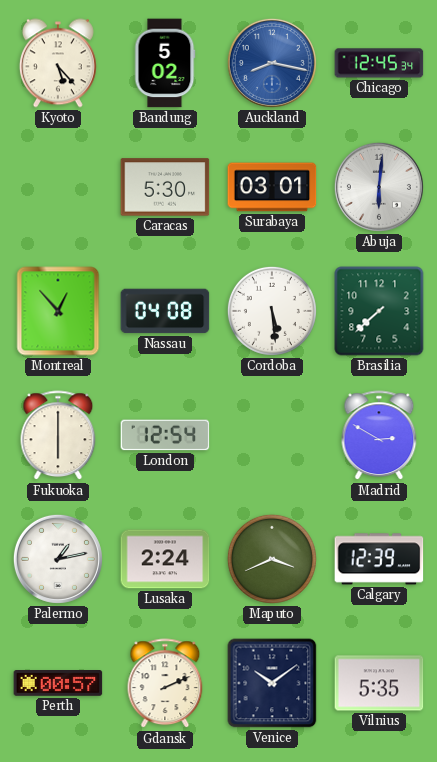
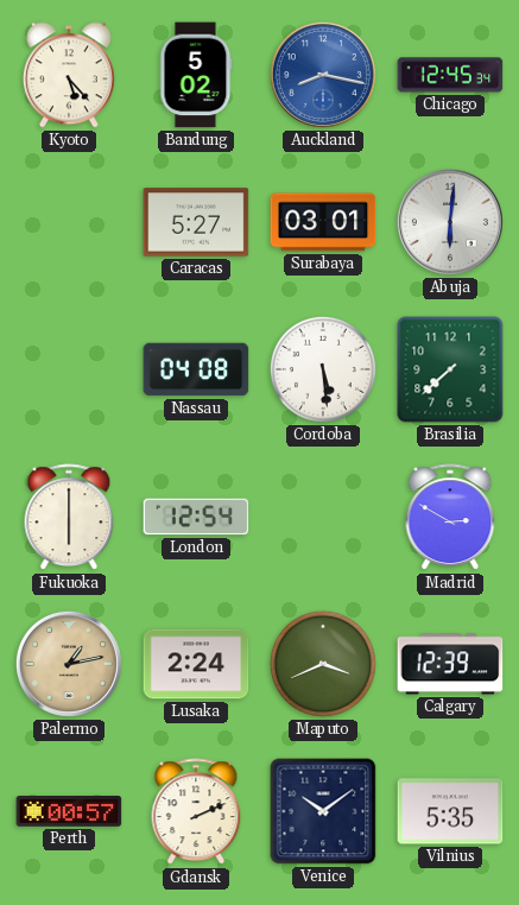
Caracas: 5:30 -> 5:27 (196, 222)
Montreal: 12:53 -> none (58, 311)
Palermo dial: white -> champagne (69, 664)
